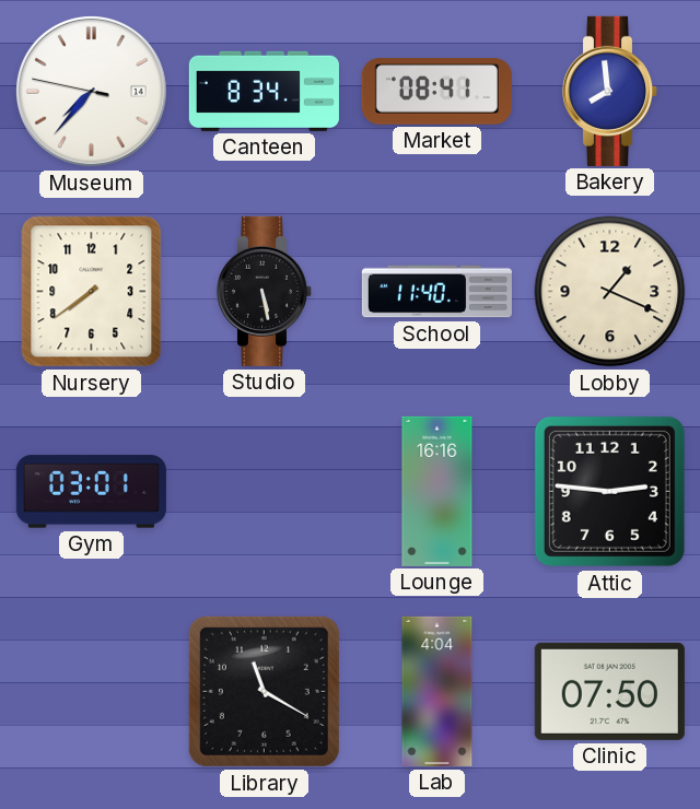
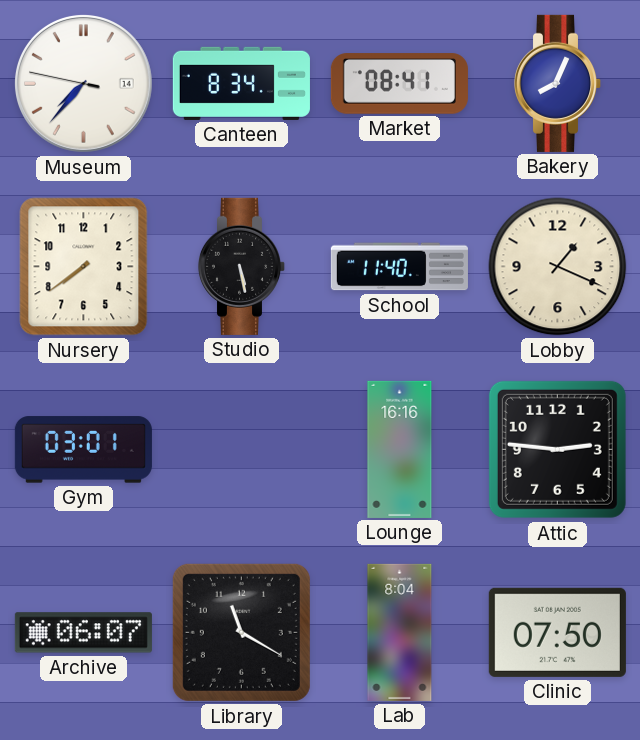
Bakery: 7:59 -> 8:04 (558, 83)
Archive: none -> 06:07 (83, 633)
Lab: 4:04 -> 8:04 (400, 632)
